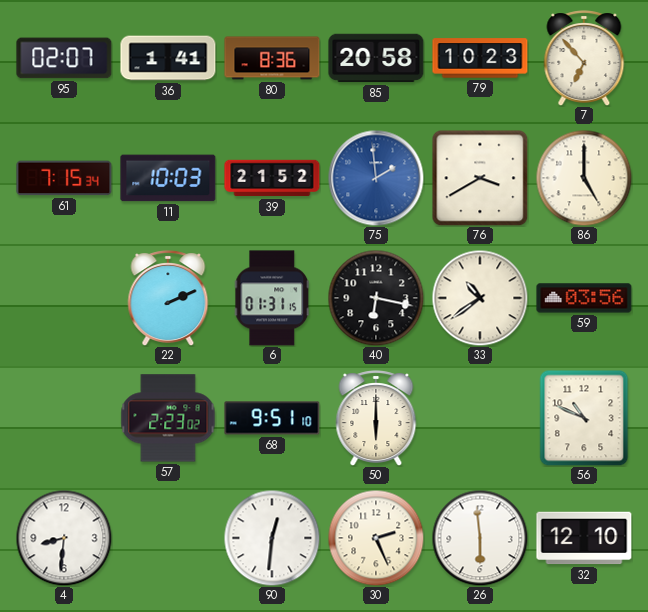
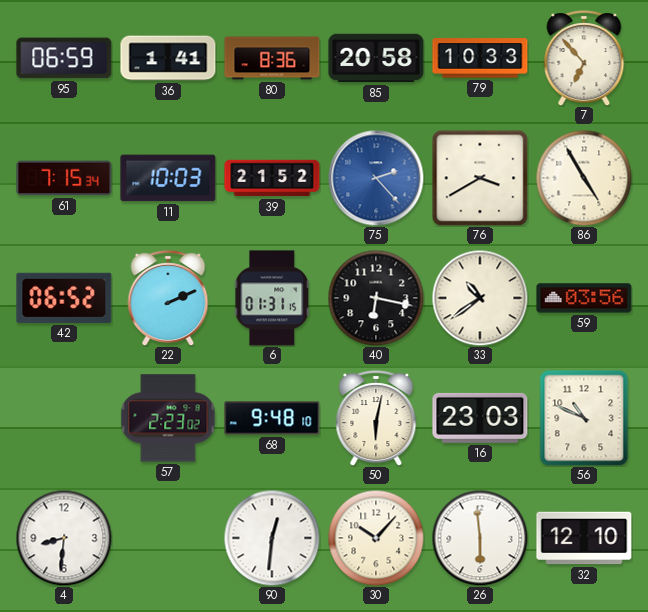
95: 02:07 -> 06:59 (64, 58)
79: 10:23 -> 10:33 (480, 58)
75: 1:59 -> 2:23 (376, 178)
86: 5:00 -> 4:55 (584, 178)
42: none -> 06:52 (64, 298)
68: 9:51 -> 9:48 (272, 418)
50: 6:00 -> 6:02 (376, 418)
16: none -> 23:03 (480, 418)
30: 2:26 -> 10:07 (376, 538)
